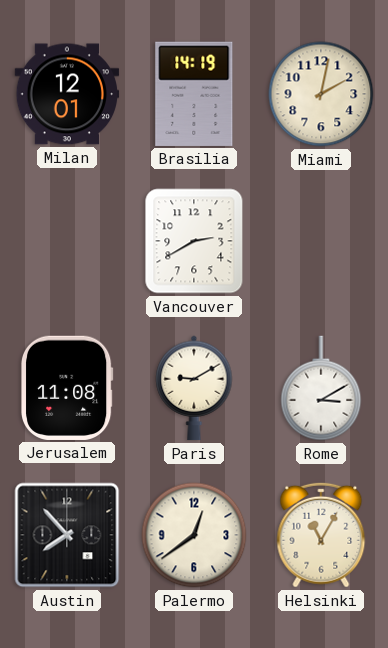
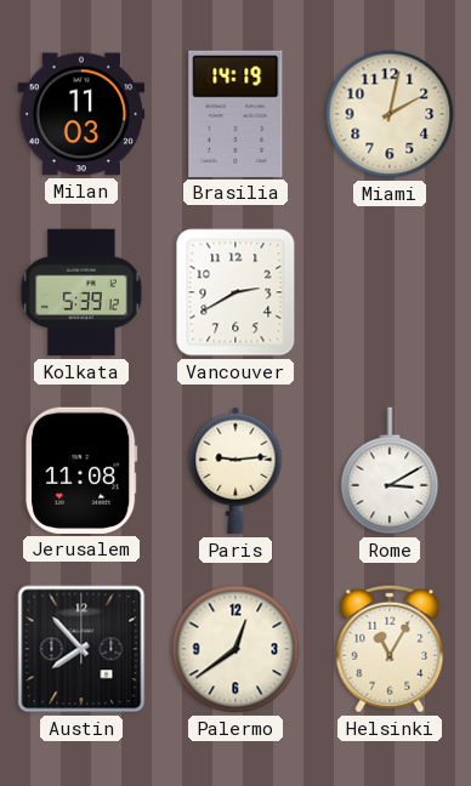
Milan: 12:01 -> 11:03 (81, 114)
Kolkata: none -> 5:39 (81, 292)
Paris: 9:10 -> 9:14 (235, 471)
